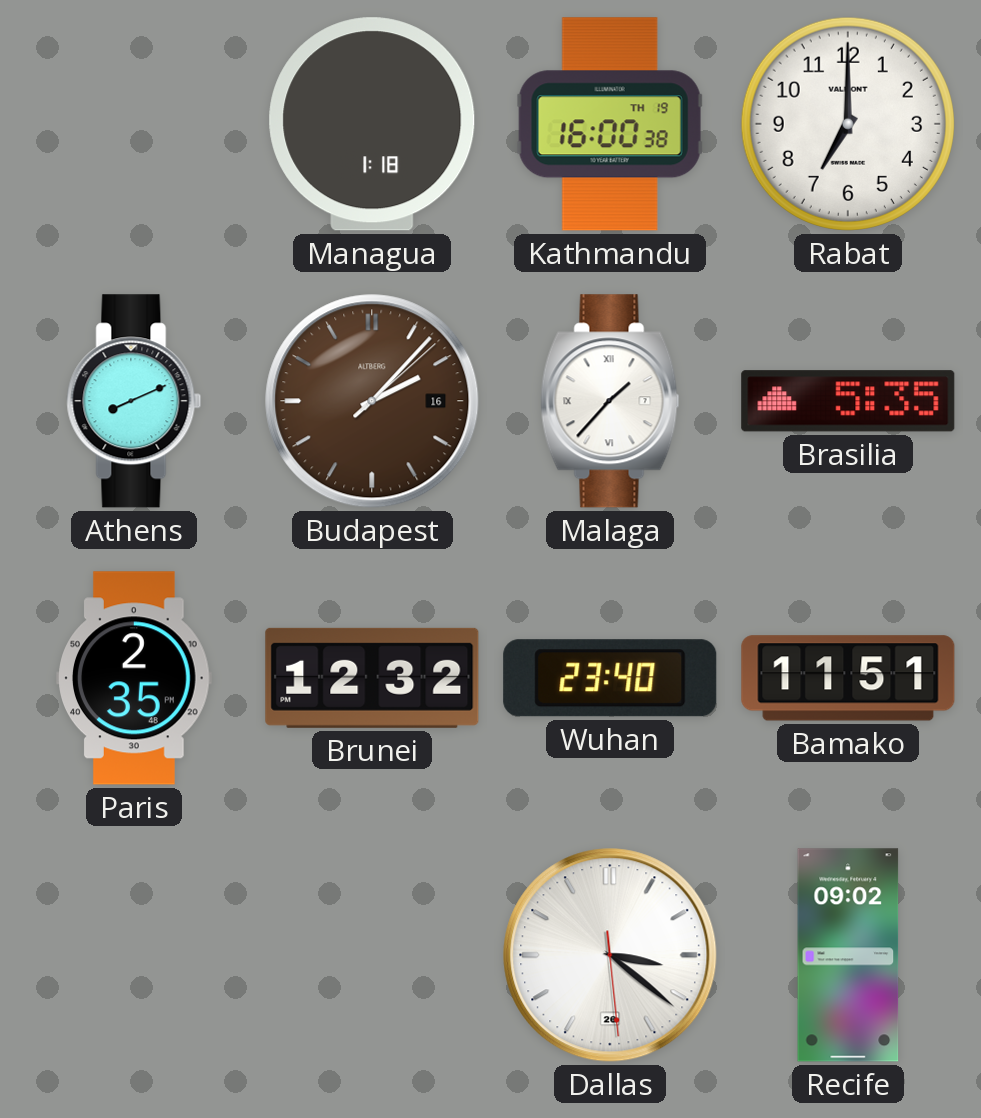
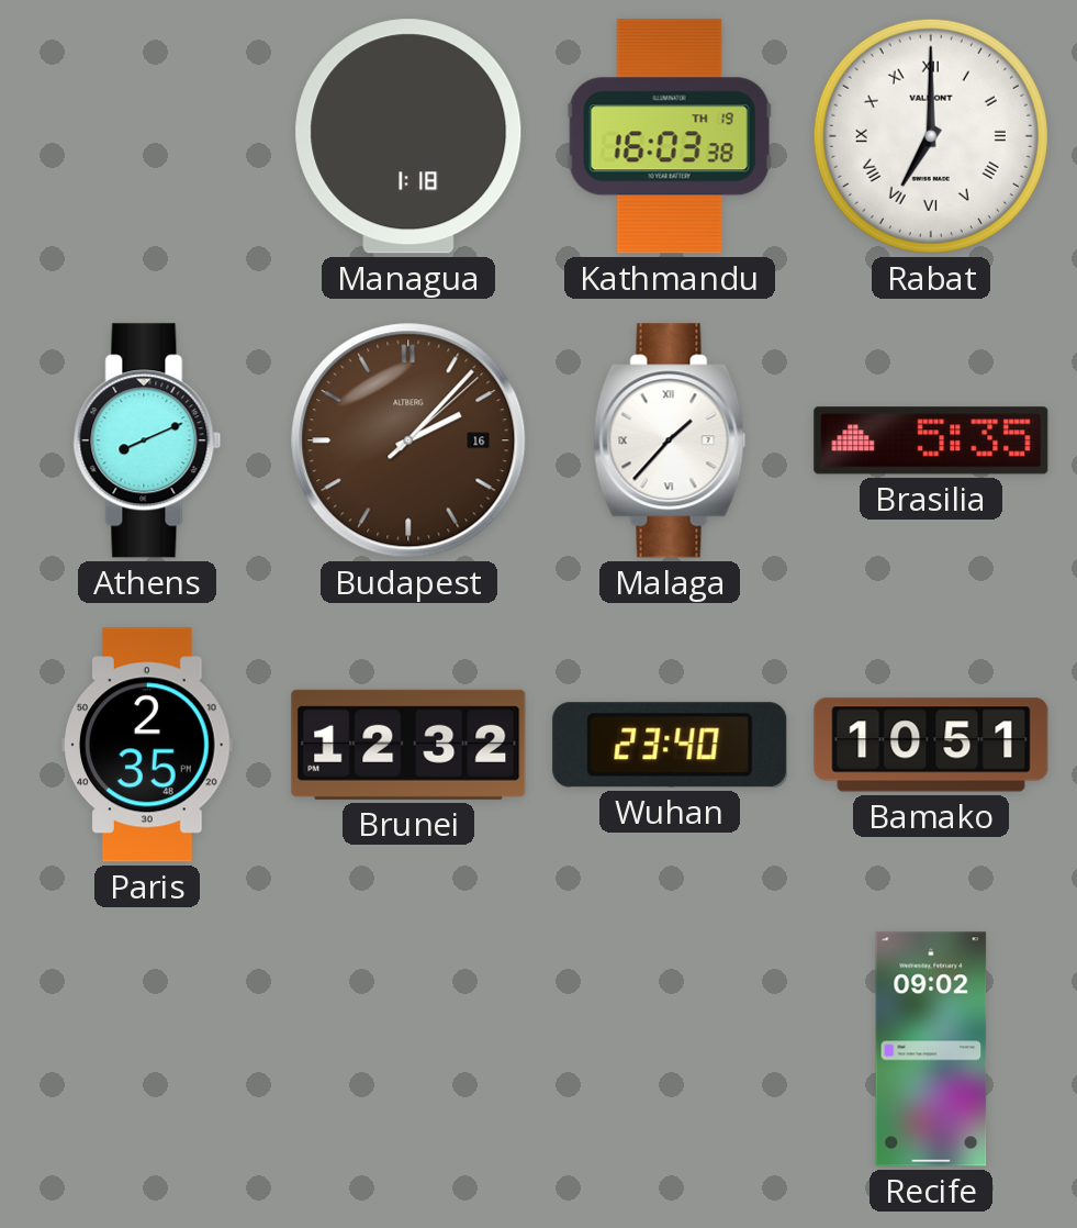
Kathmandu: 16:00 -> 16:03 (670, 136)
Rabat numerals: Arabic -> Roman (931, 136)
Bamako: 11:51 -> 10:51 (931, 745)
Dallas: 3:21 -> none (610, 955)
